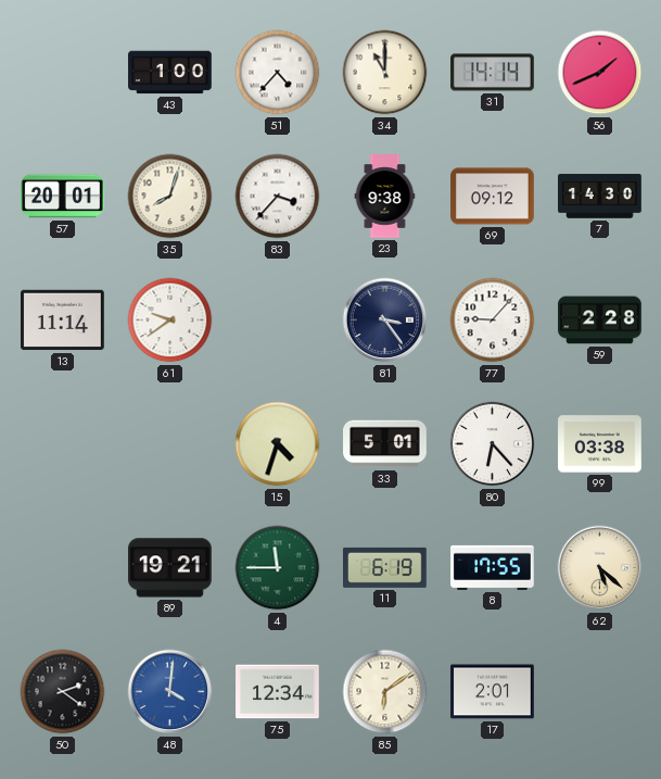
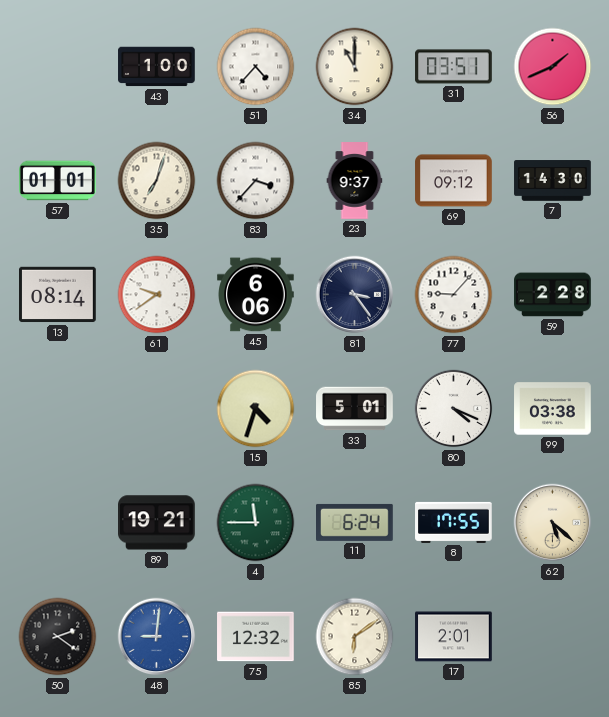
31: 14:14 -> 03:51 (454, 67)
57: 20:01 -> 01:01 (58, 181)
35: 8:03 -> 7:03 (157, 181)
23: 9:38 -> 9:37 (355, 181)
13: 11:14 -> 08:14 (58, 295)
45: none -> 6:06 (256, 295)
80: 6:23 -> 4:19 (454, 409)
11: 6:19 -> 6:24 (355, 522)
48: 4:01 -> 9:01 (157, 637)
75: 12:34 -> 12:32 (256, 637)
